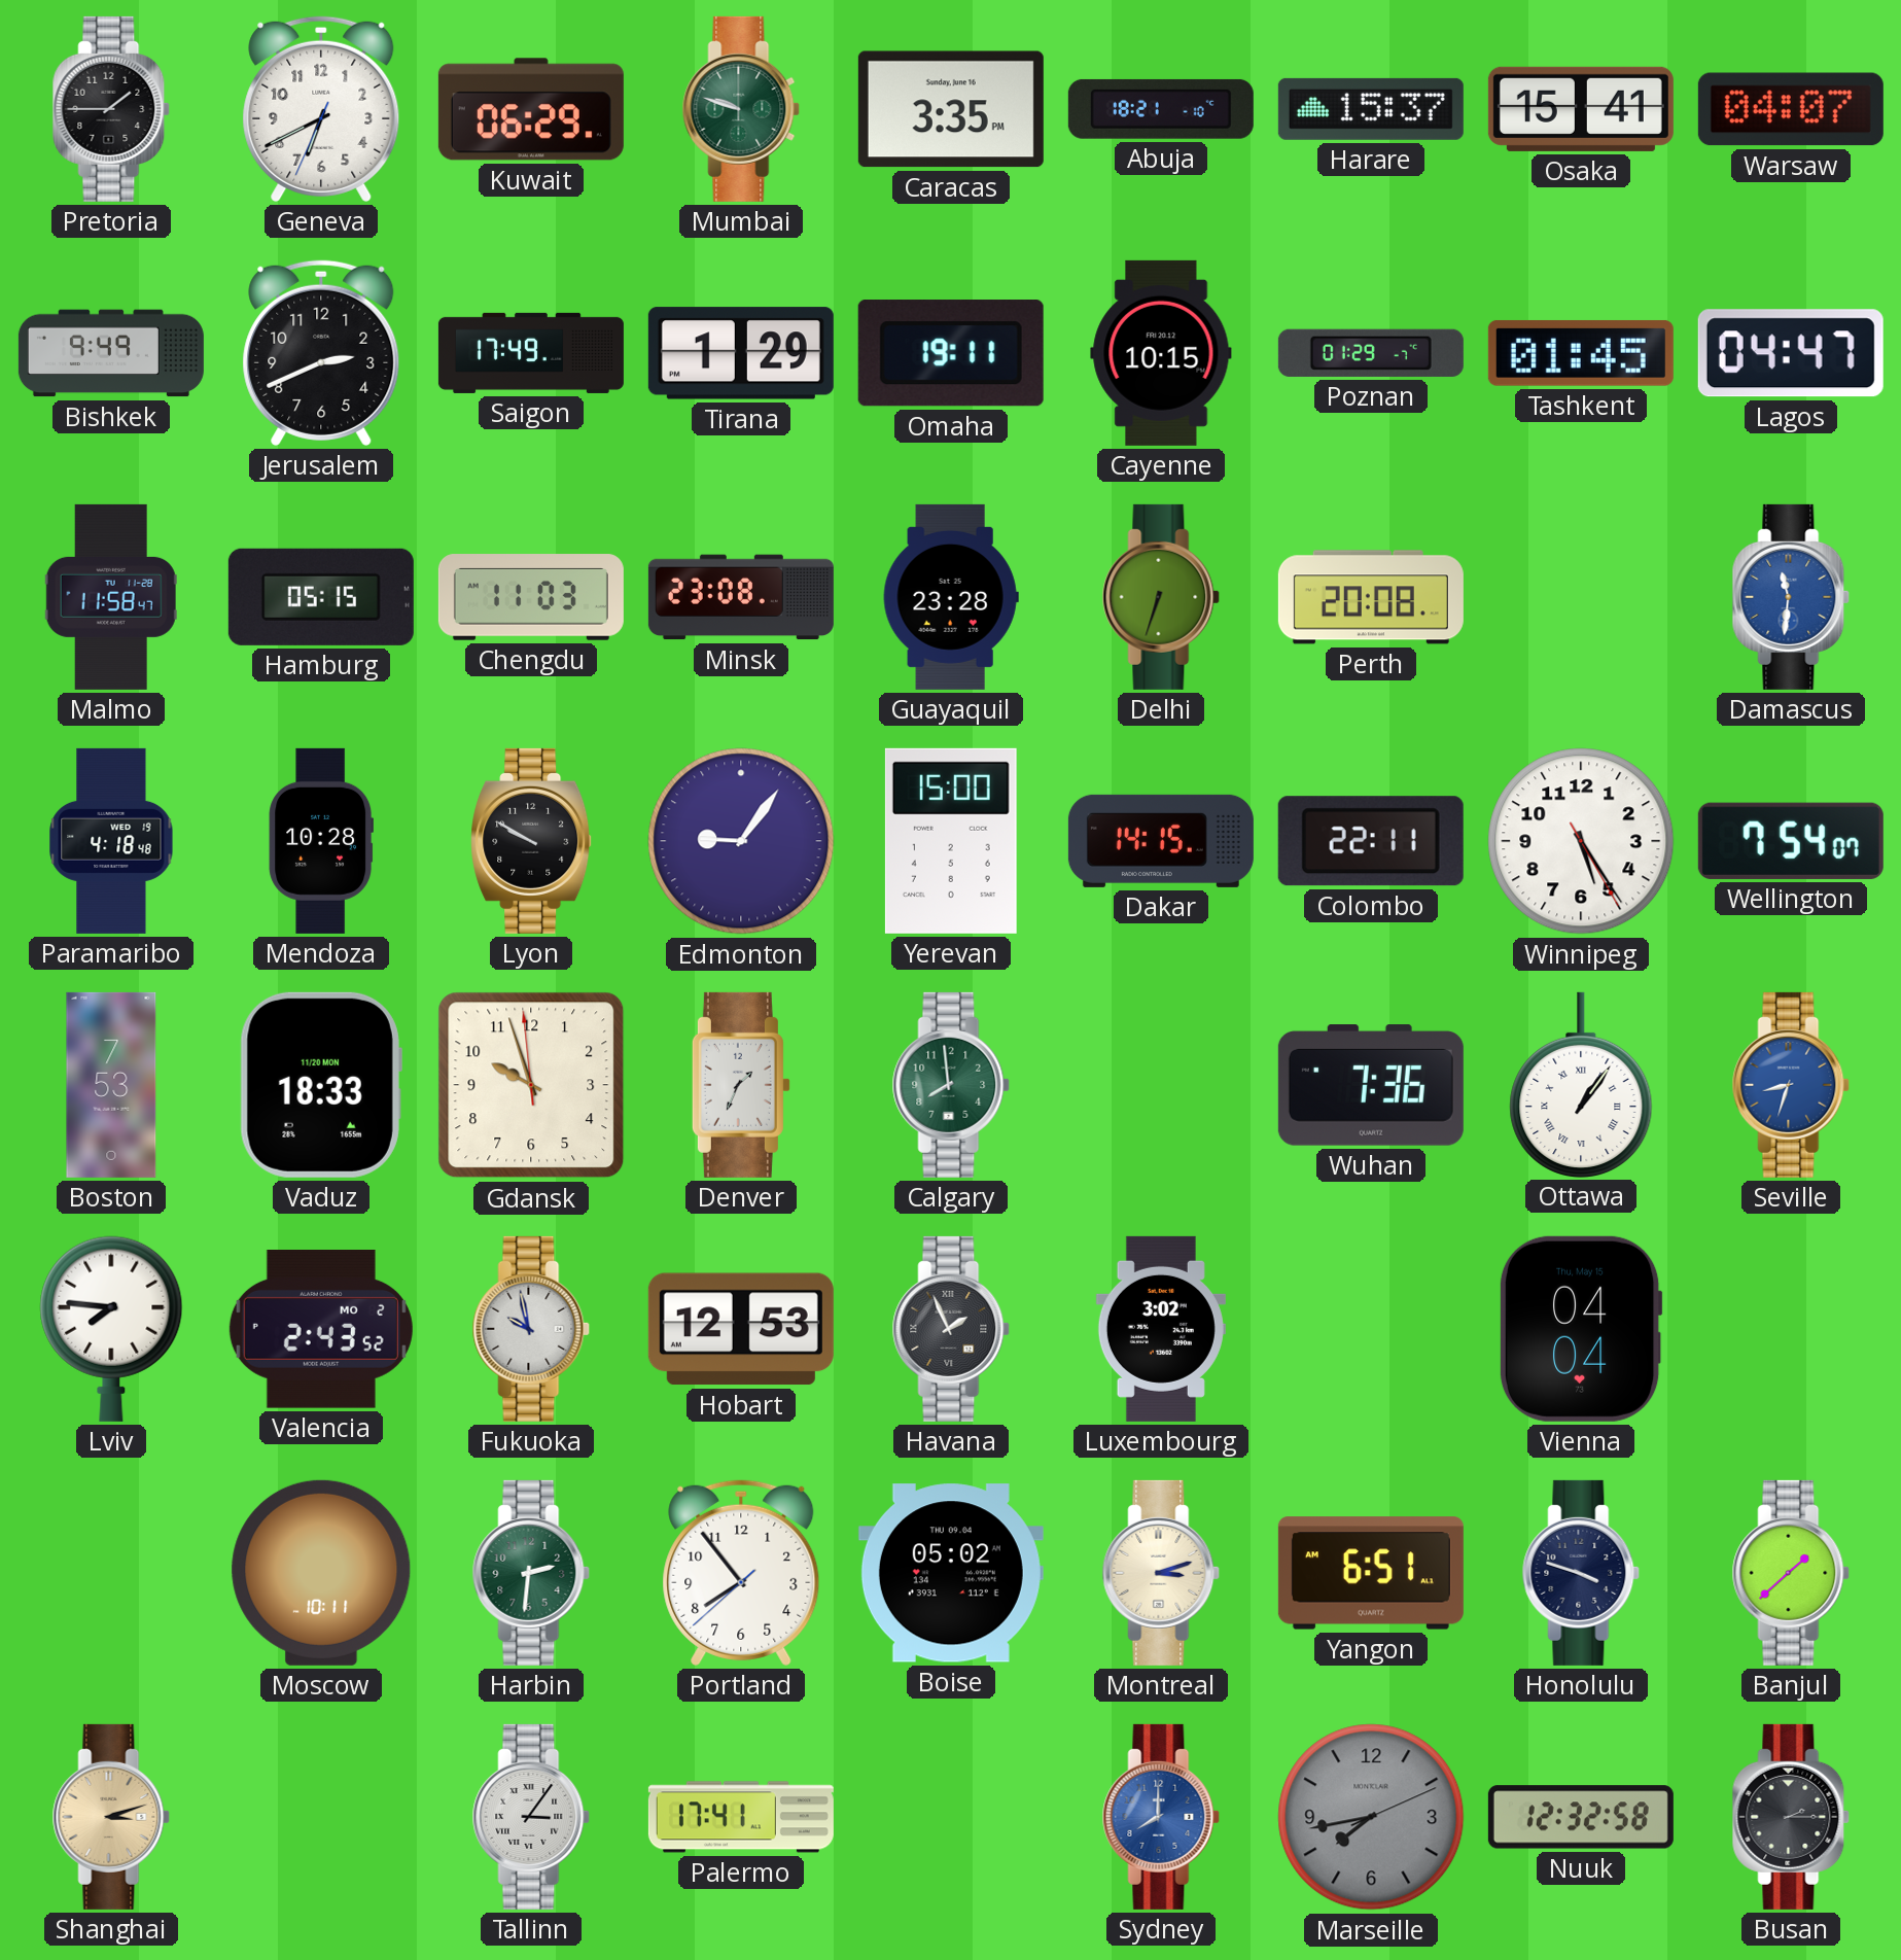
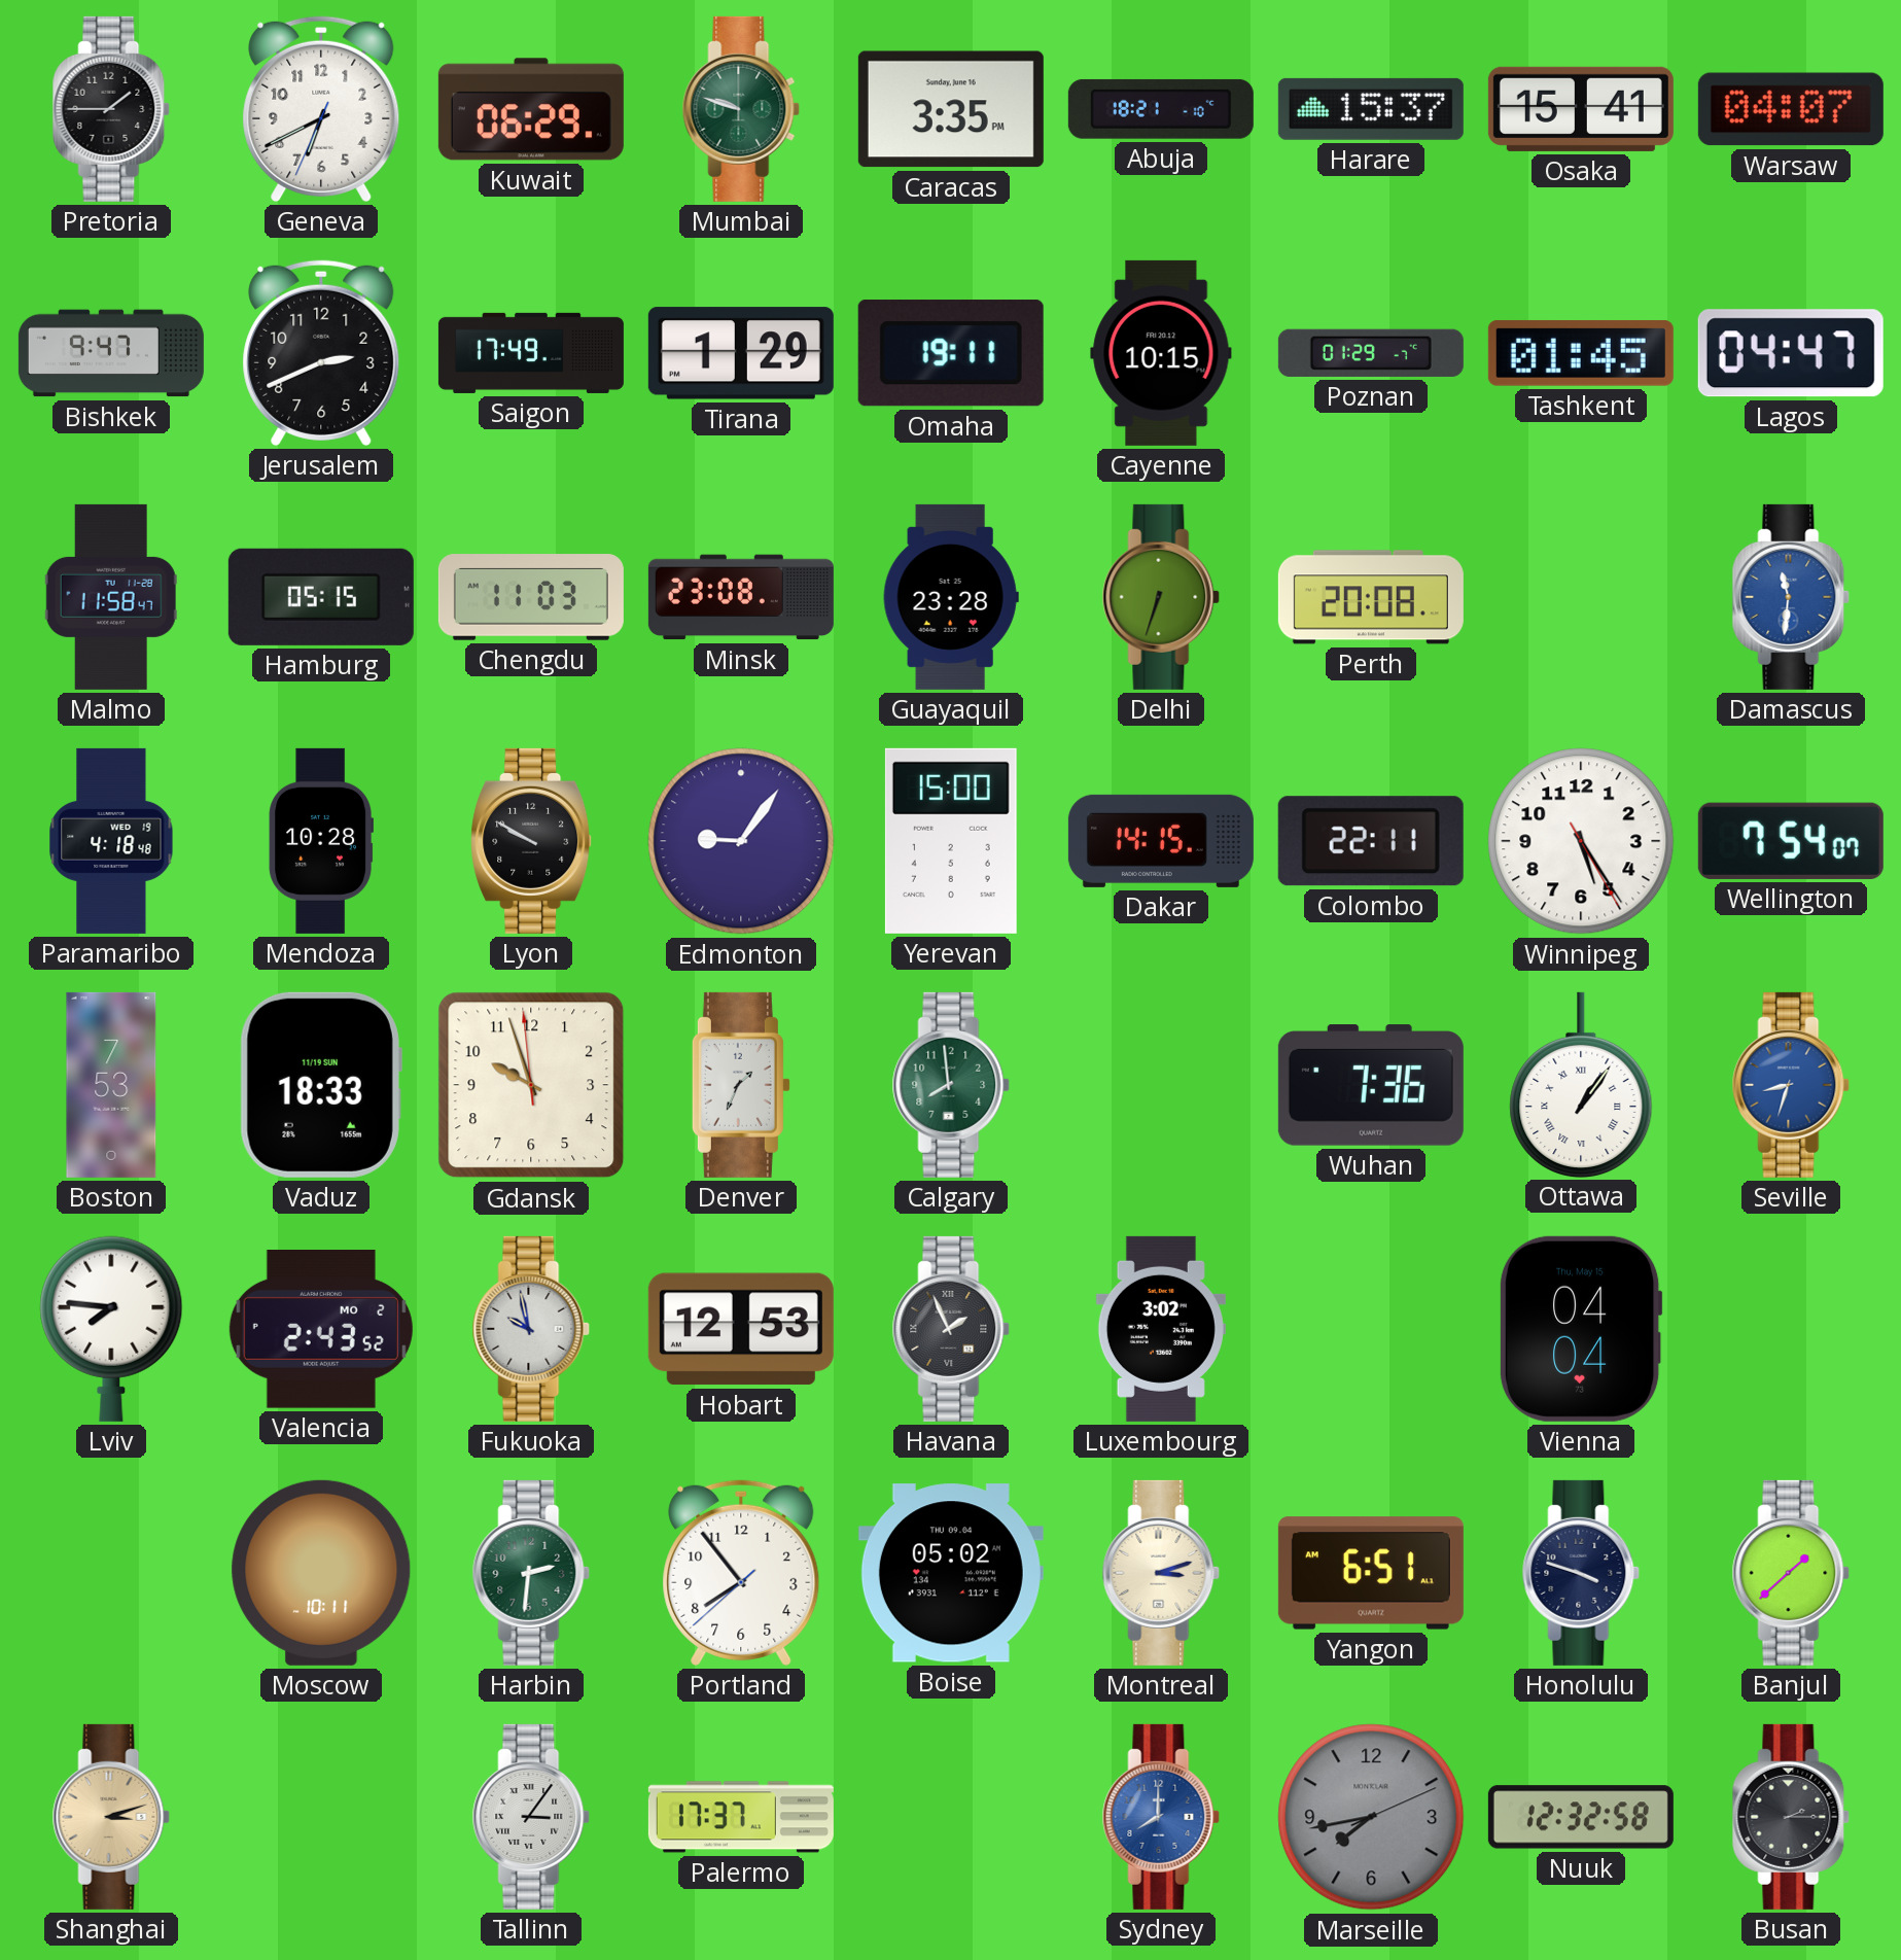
Bishkek: 9:49 -> 9:47 (111, 353)
Vaduz date: 11/20 MON -> 11/19 SUN (321, 1085)
Palermo: 17:41 -> 17:37 (741, 1817)
